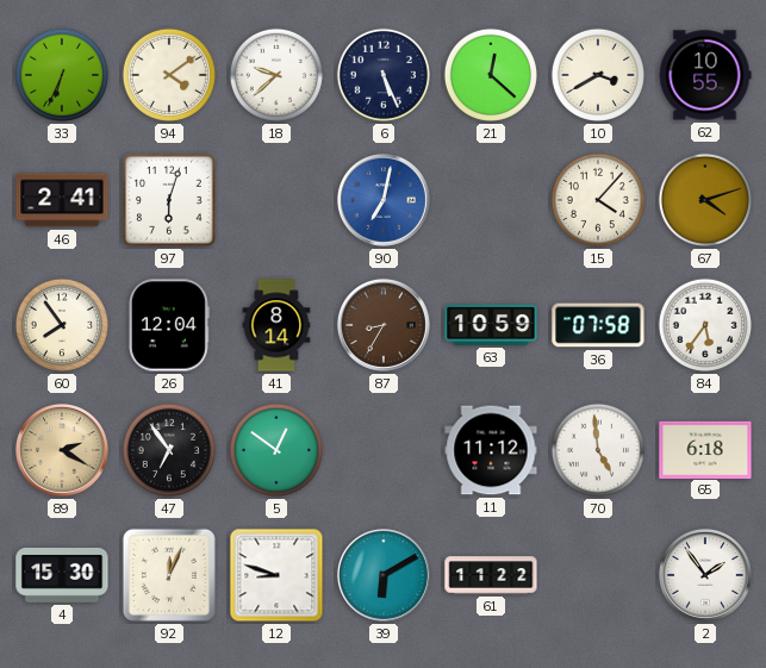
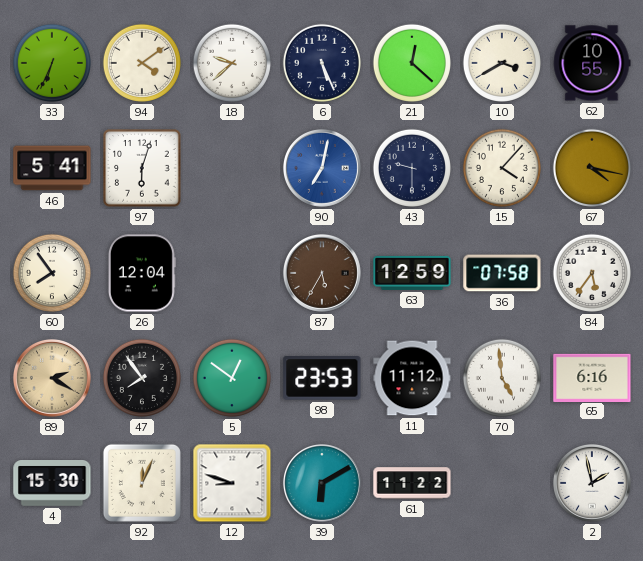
46: 2:41 -> 5:41 (52, 168)
43: none -> 9:30 (412, 168)
67: 4:12 -> 4:17 (592, 168)
41: 8:14 -> none (276, 325)
87: 8:35 -> 5:35 (322, 273)
63: 10:59 -> 12:59 (412, 273)
47: 6:54 -> 7:54 (142, 378)
98: none -> 23:53 (322, 378)
65: 6:18 -> 6:16 (592, 377)
2: 1:54 -> 1:58 (592, 483)
